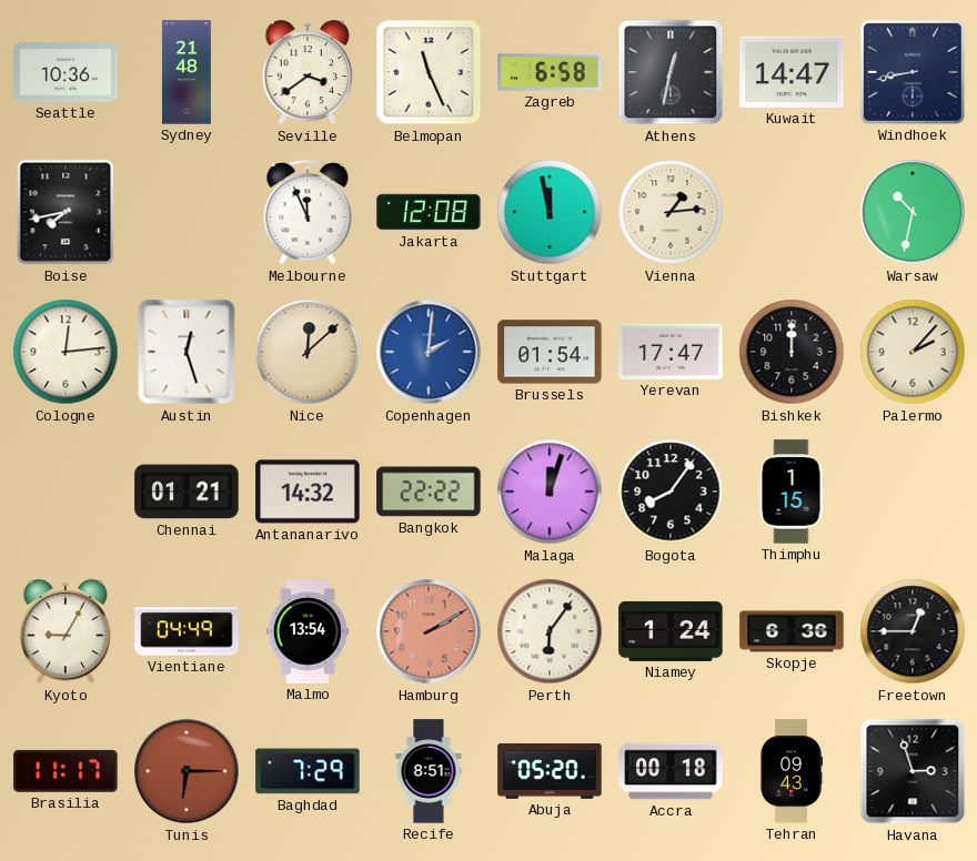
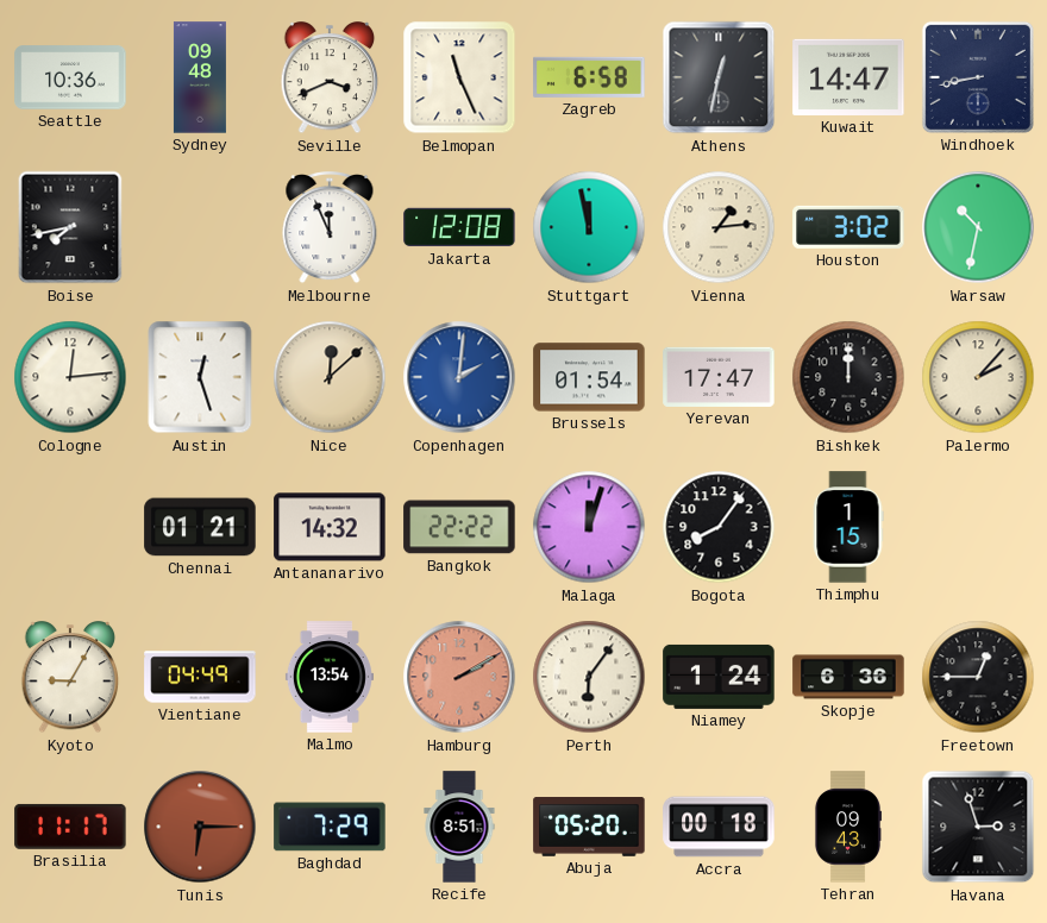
Sydney: 21:48 -> 09:48 (200, 77)
Seville: 3:39 -> 3:41 (330, 79)
Houston: none -> 3:02 (848, 227)
